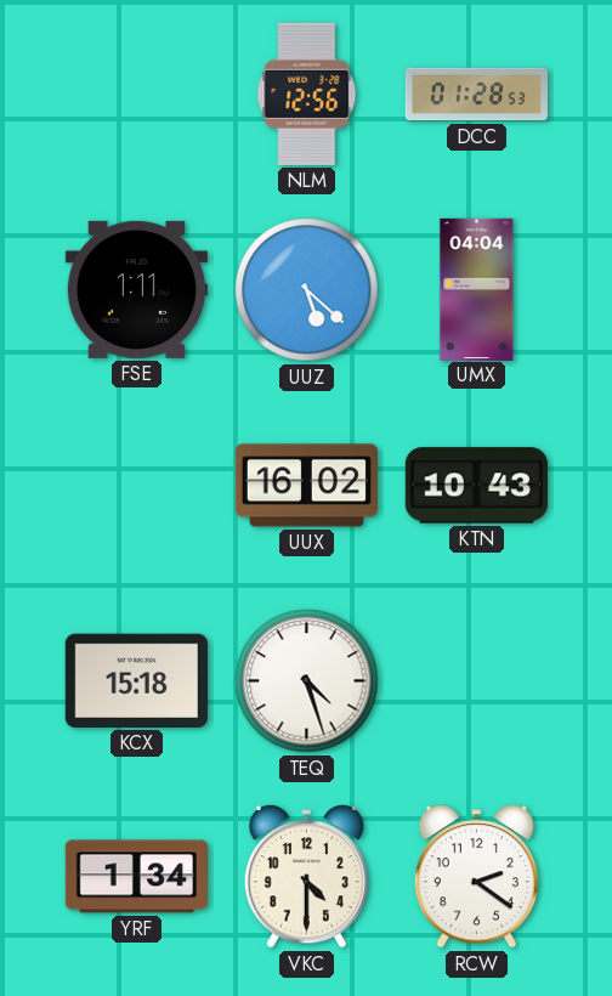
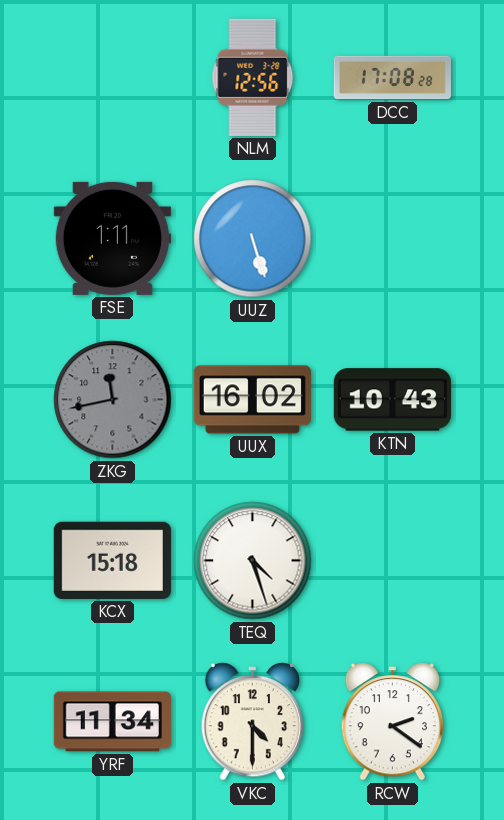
DCC: 01:28 -> 17:08 (392, 78)
UUZ: 5:22 -> 5:27 (253, 239)
UMX: 04:04 -> none (477, 289)
ZKG: none -> 11:43 (113, 400)
YRF: 1:34 -> 11:34 (112, 722)
